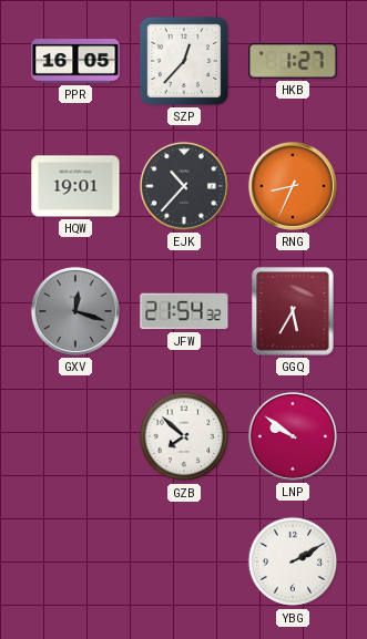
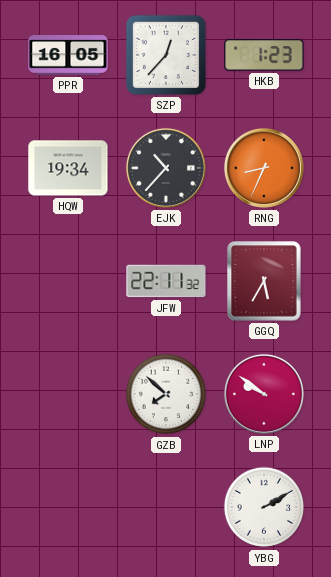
HKB: 1:27 -> 1:23 (264, 55)
HQW: 19:01 -> 19:34 (68, 168)
GXV: 12:18 -> none (75, 311)
JFW: 21:54 -> 22:11 (166, 281)
